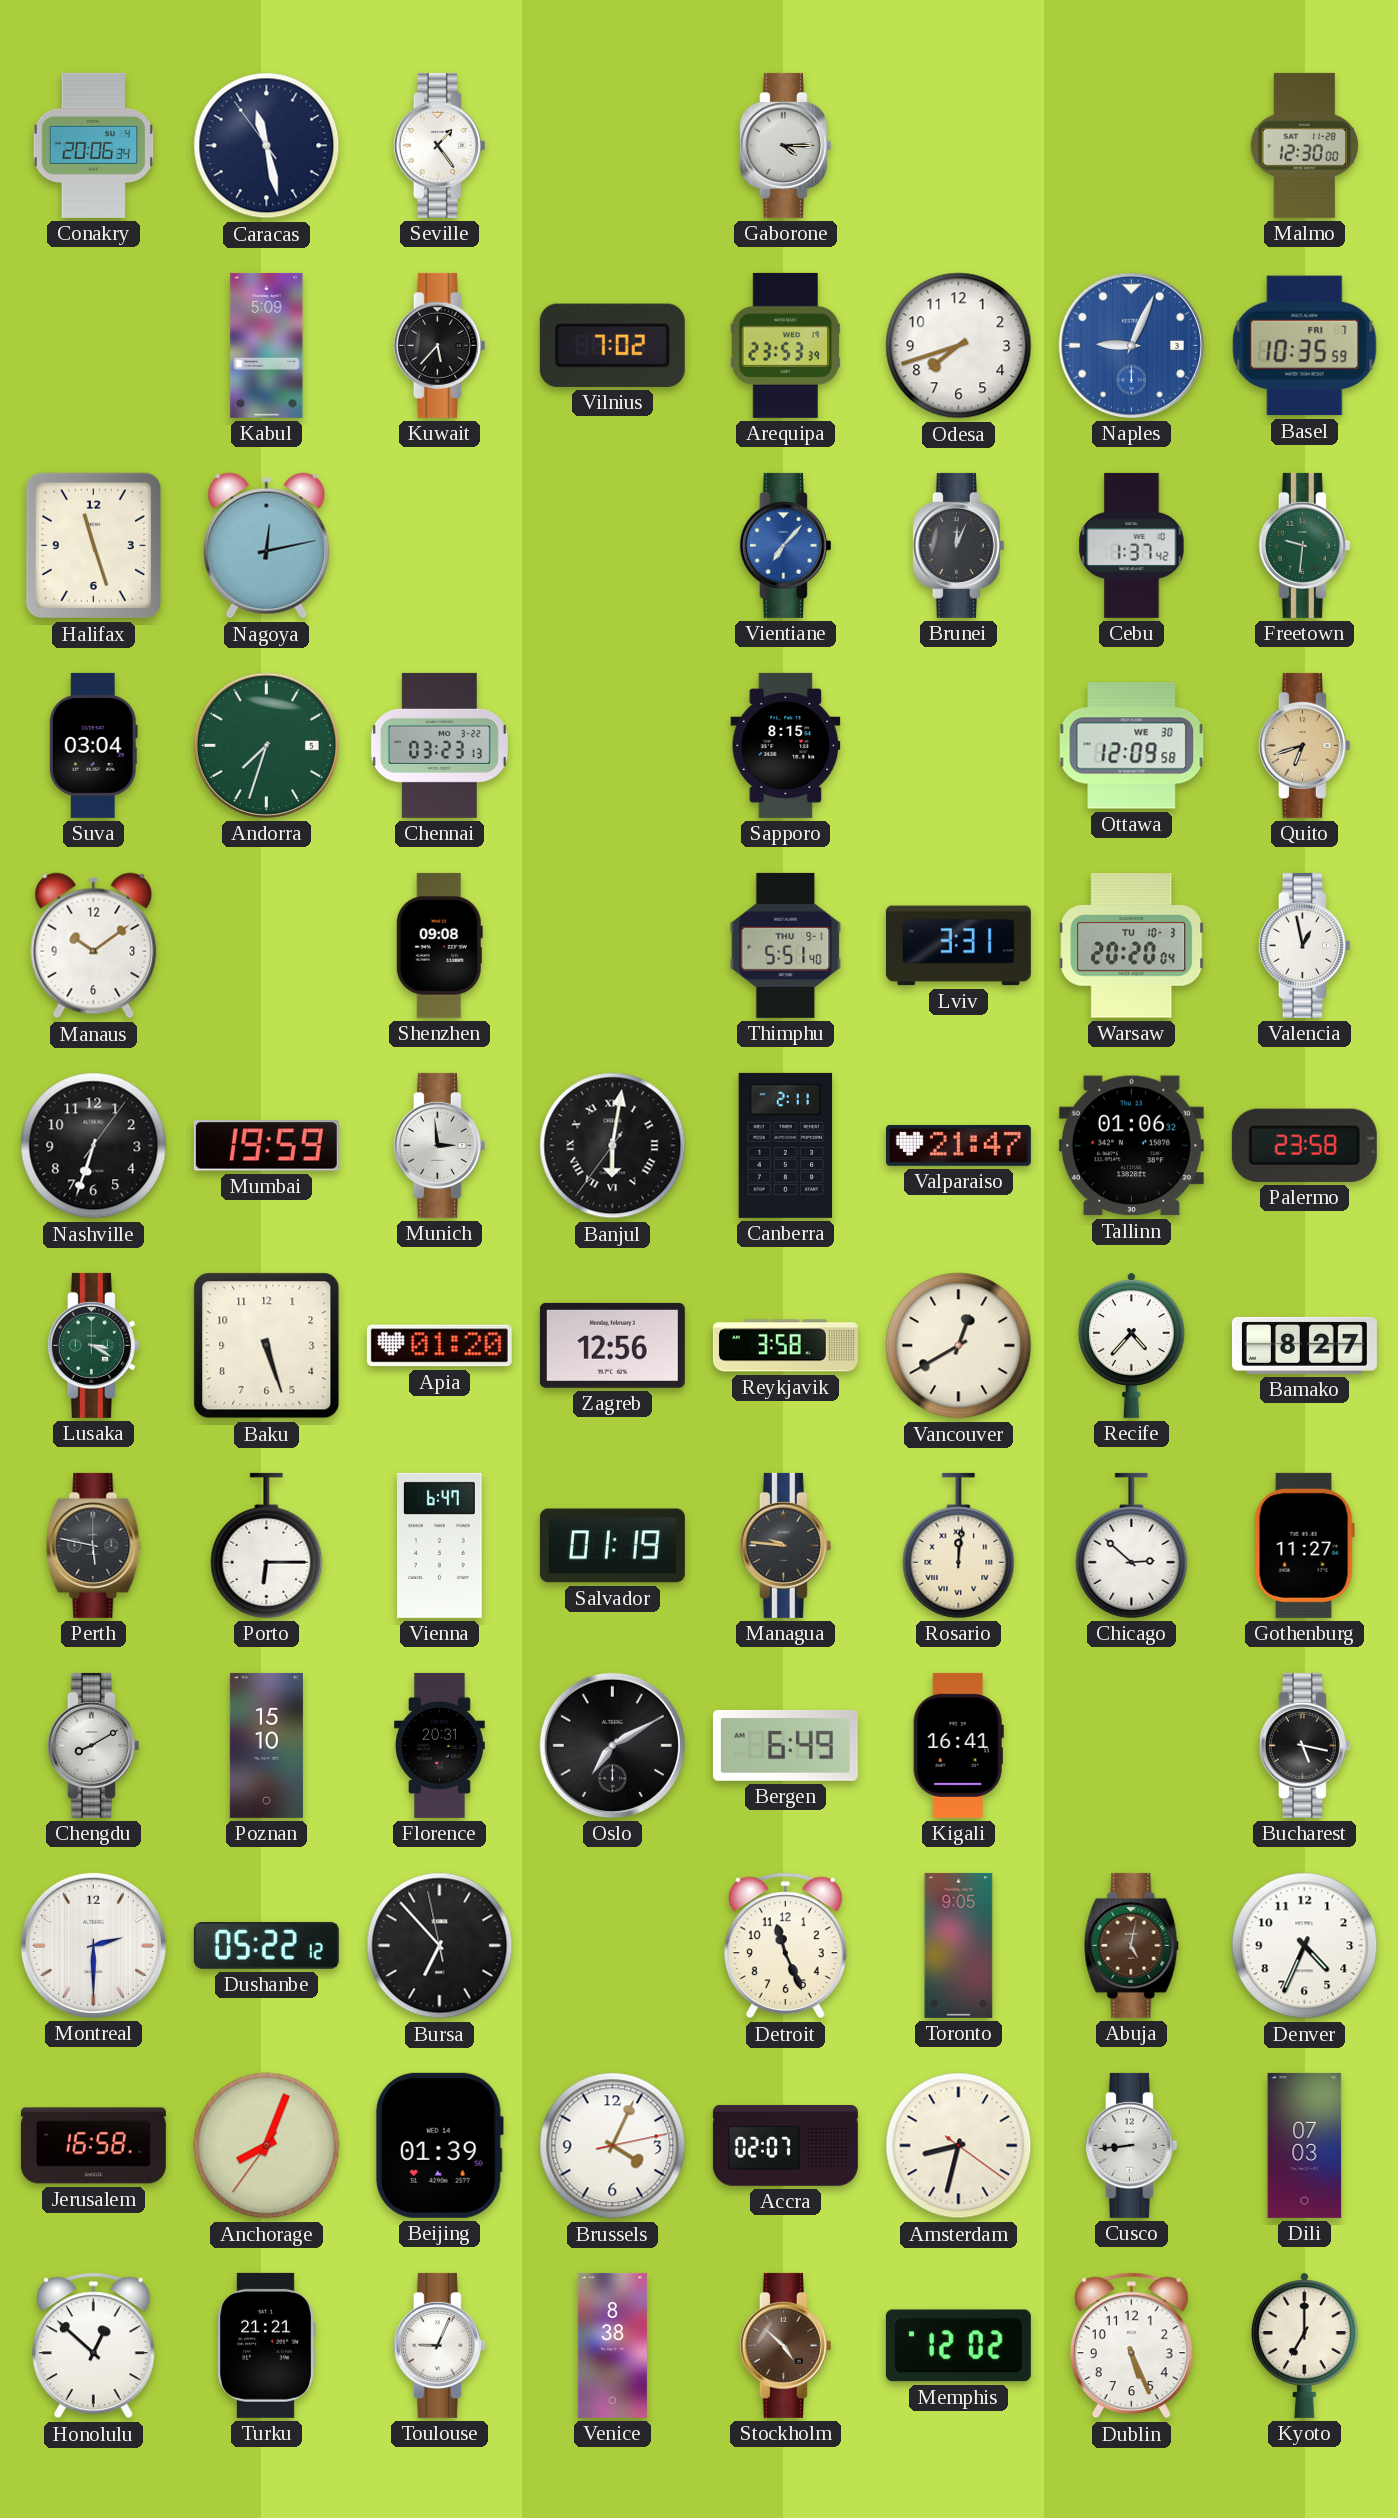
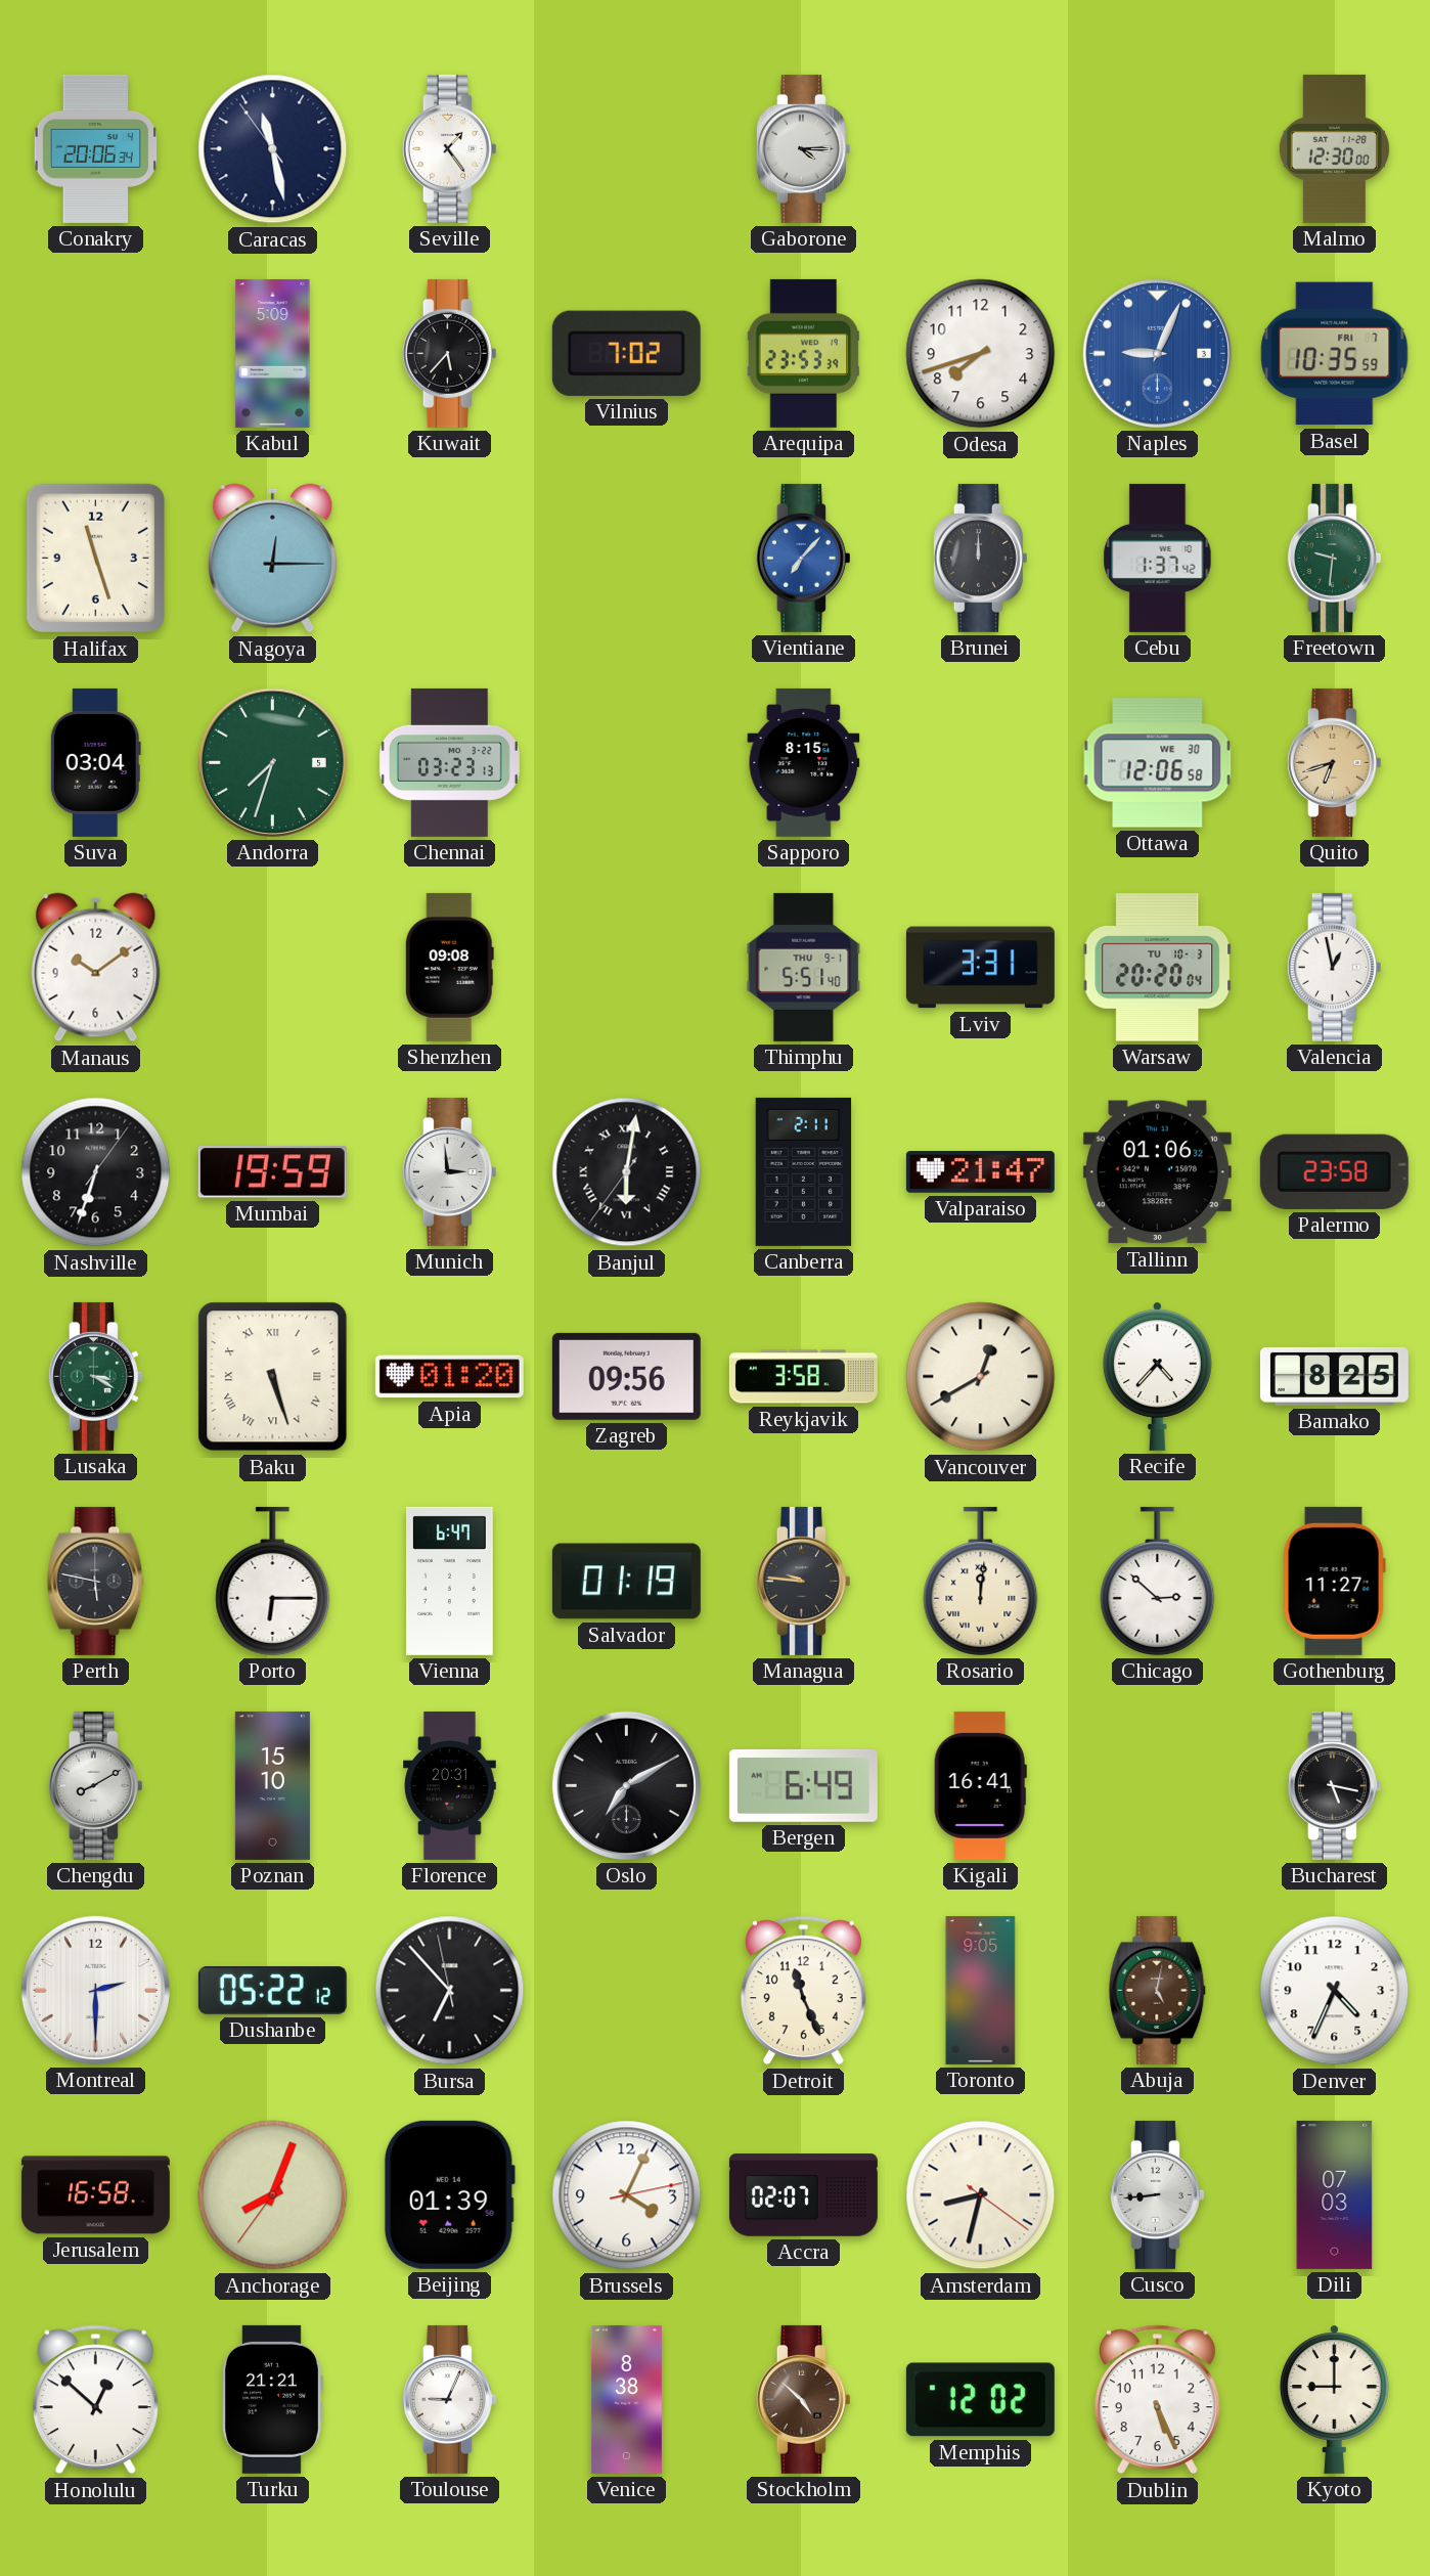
Nagoya: 12:13 -> 12:15 (273, 559)
Brunei: 12:04 -> 12:00 (980, 558)
Ottawa: 12:09 -> 12:06 (1158, 763)
Baku numerals: Arabic -> Roman (273, 1377)
Zagreb: 12:56 -> 09:56 (626, 1376)
Bamako: 8:27 -> 8:25 (1334, 1376)
Kyoto: 7:00 -> 9:00 (1335, 2399)
